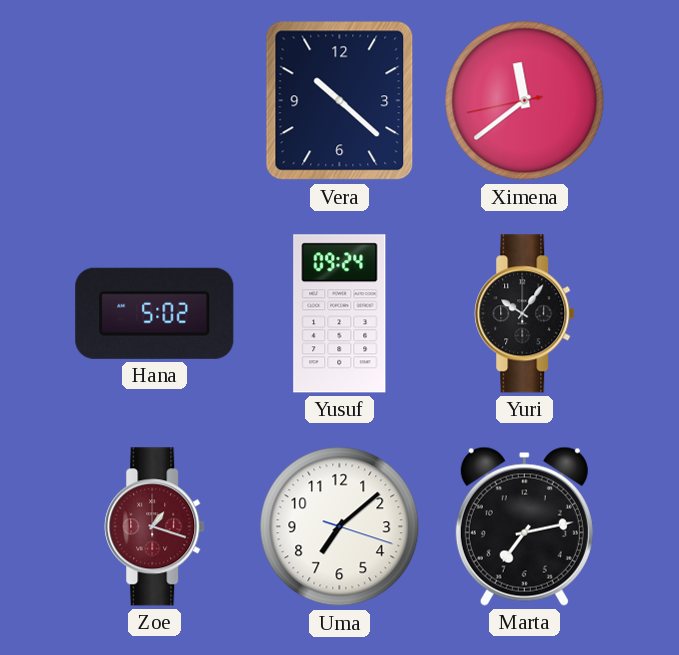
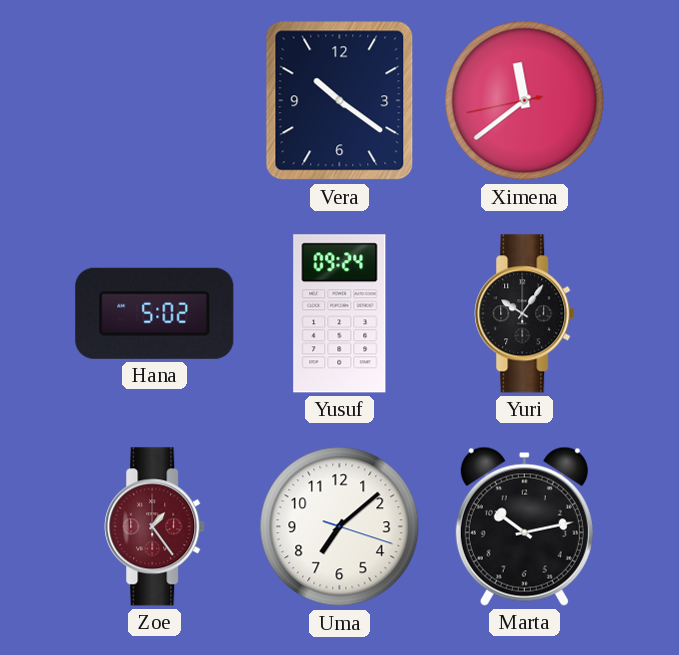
Vera: 10:22 -> 10:21 (340, 101)
Zoe: 1:18 -> 1:24 (155, 527)
Marta: 7:13 -> 10:13 (524, 526)
